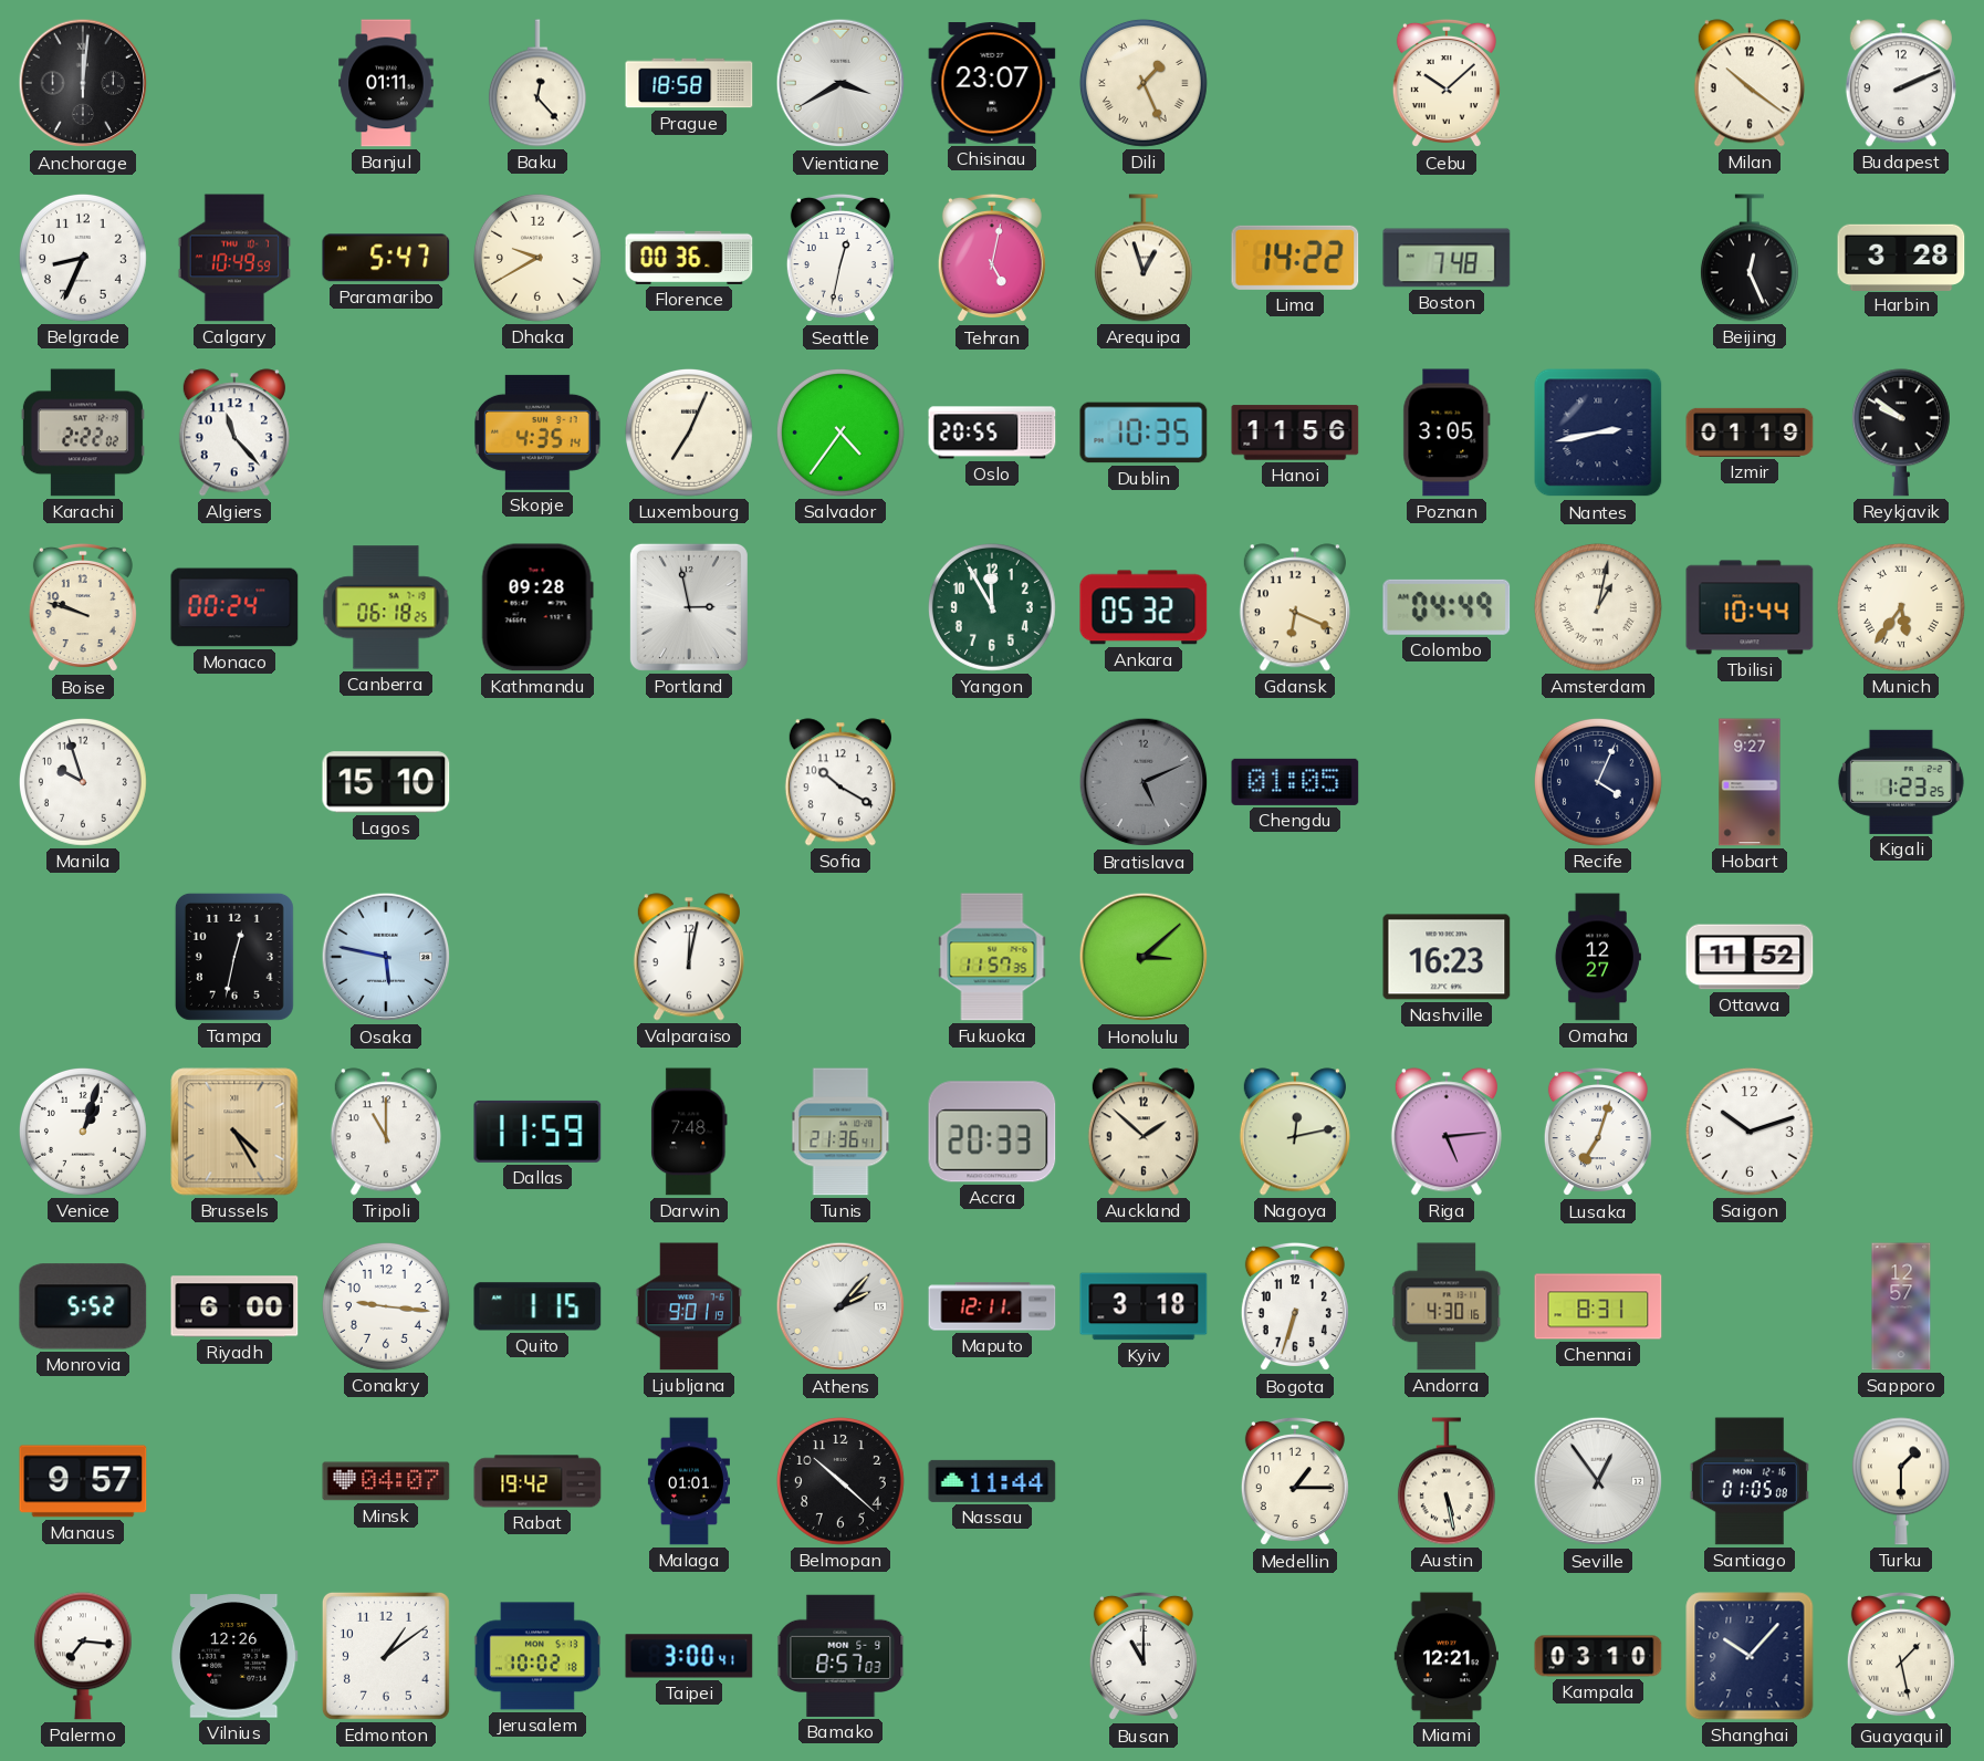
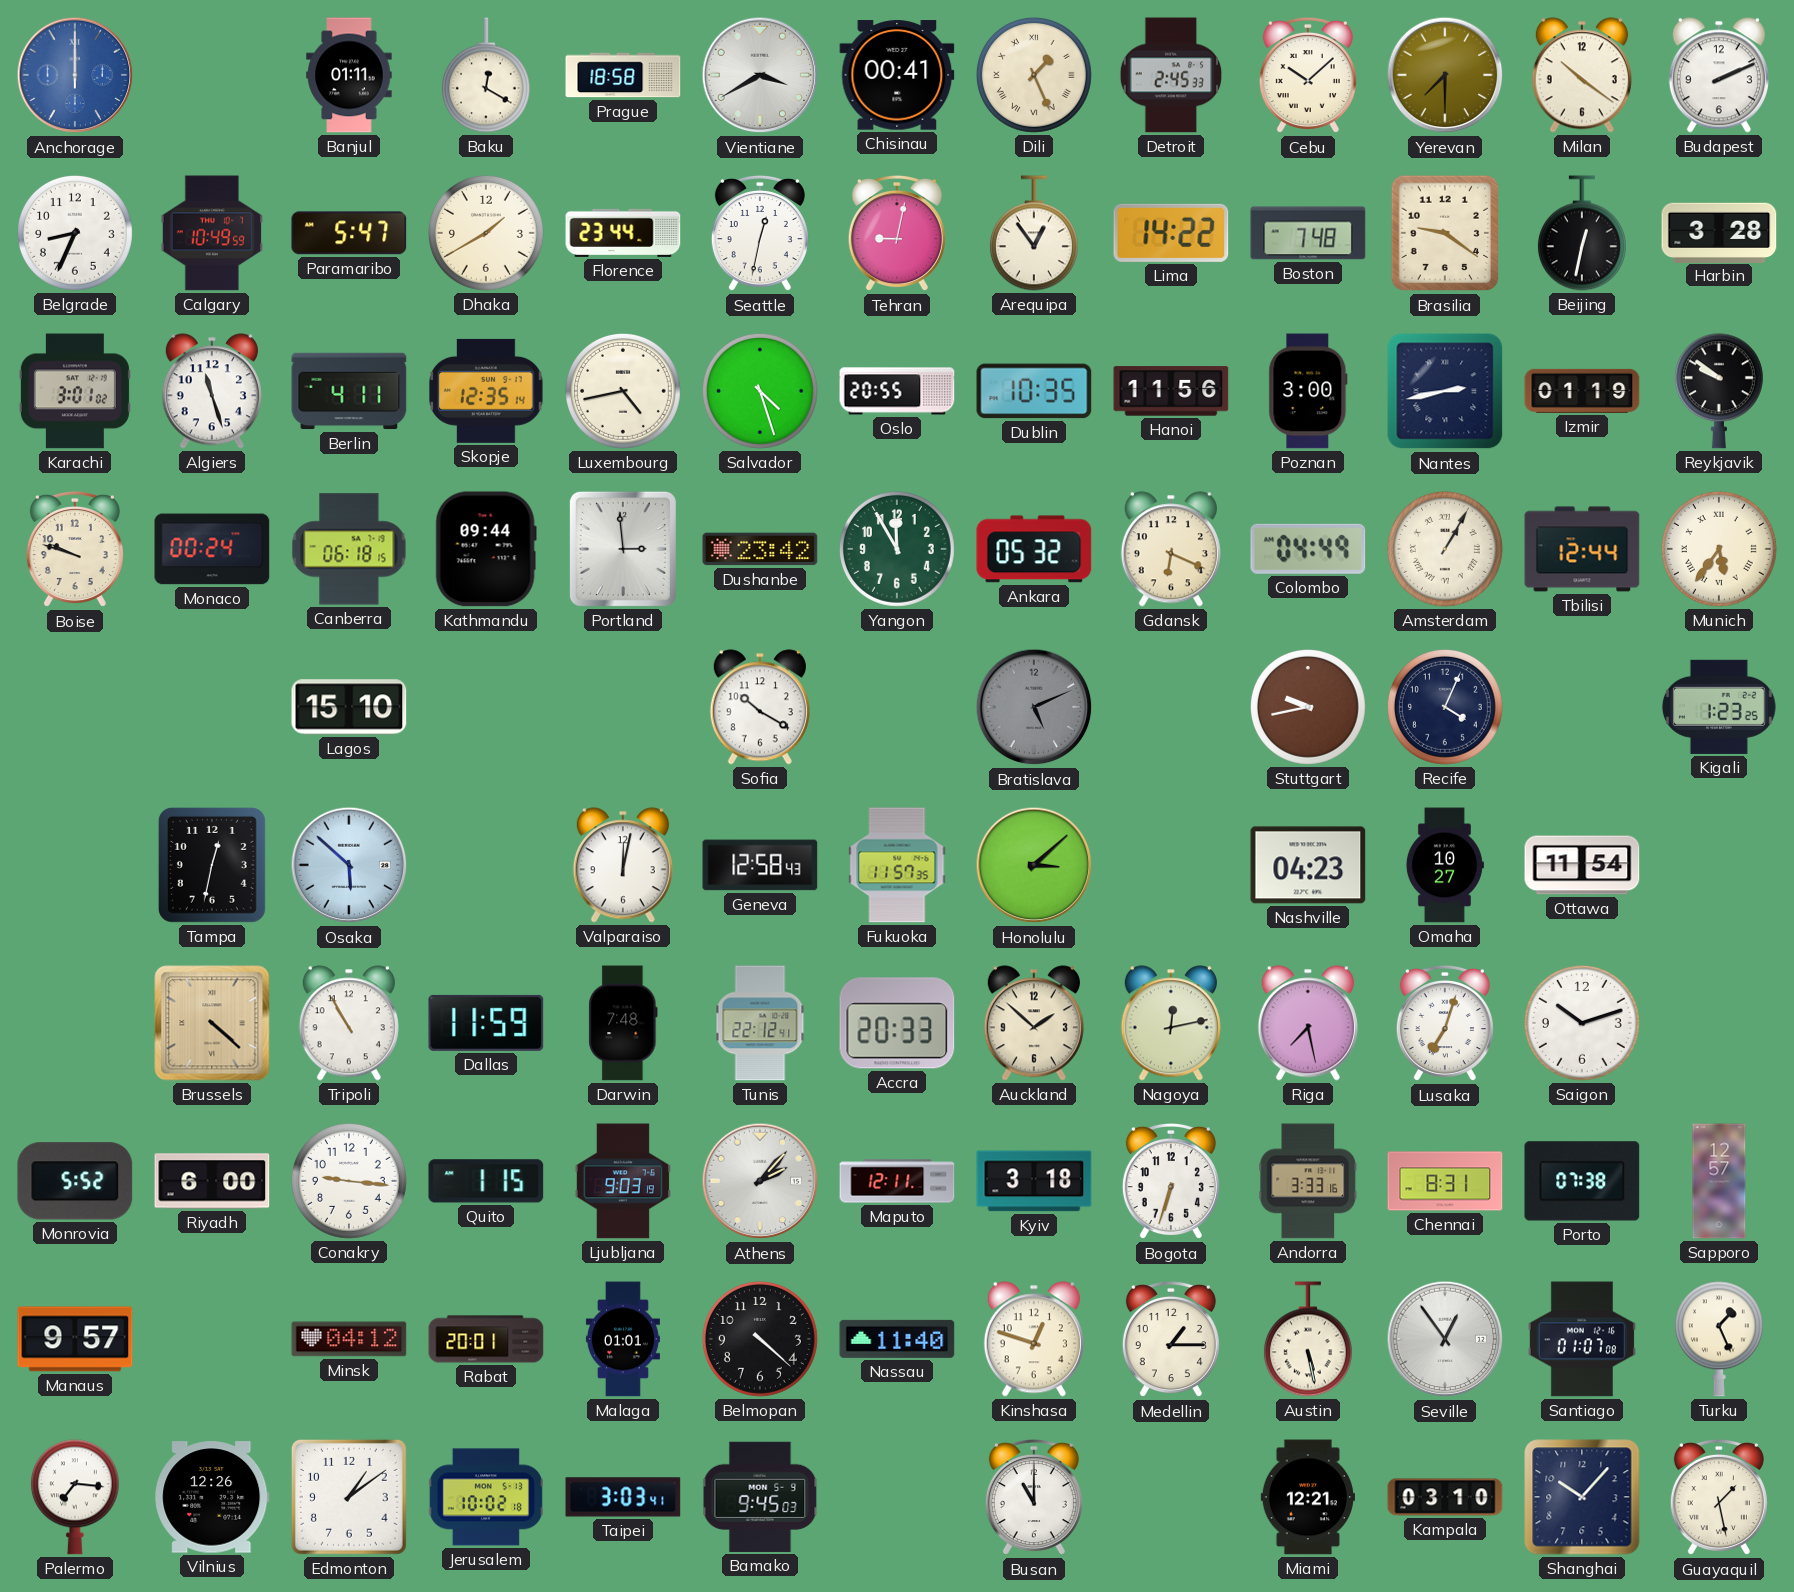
Anchorage: 12:01 -> 12:00 (75, 75)
Anchorage dial: black -> blue (75, 75)
Baku: 12:23 -> 12:20 (486, 75)
Chisinau: 23:07 -> 00:41 (897, 75)
Detroit: none -> 2:45 (1171, 75)
Yerevan: none -> 7:30 (1445, 75)
Dhaka: 9:40 -> 1:40 (486, 233)
Florence: 00:36 -> 23:44 (623, 233)
Tehran: 5:02 -> 9:02 (897, 233)
Arequipa: 12:57 -> 12:54 (1034, 233)
Brasilia: none -> 9:21 (1445, 233)
Beijing: 12:26 -> 12:32 (1582, 233)
Karachi: 2:22 -> 3:01 (75, 391)
Algiers: 11:23 -> 11:27 (212, 391)
Berlin: none -> 4:11 (349, 391)
Skopje: 4:35 -> 12:35 (486, 391)
Luxembourg: 7:04 -> 4:43 (623, 391)
Salvador: 4:36 -> 4:27 (760, 391)
Poznan: 3:05 -> 3:00 (1308, 391)
Canberra: 06:18:25 -> 06:18:15 (349, 549)
Kathmandu: 09:28 -> 09:44 (486, 549)
Portland: 2:58 -> 2:59 (623, 549)
Dushanbe: none -> 23:42 (760, 549)
Amsterdam: 1:02 -> 1:05 (1445, 549)
Tbilisi: 10:44 -> 12:44 (1582, 549)
Manila: 9:57 -> none (83, 782)
Chengdu: 01:05 -> none (1295, 782)
Stuttgart: none -> 9:43 (1308, 707)
Hobart: 9:27 -> none (1750, 782)
Osaka: 5:47 -> 5:52 (349, 865)
Geneva: none -> 12:58 (760, 865)
Nashville: 16:23 -> 04:23 (1308, 865)
Omaha: 12:27 -> 10:27 (1445, 865)
Ottawa: 11:52 -> 11:54 (1582, 865)
Venice: 1:03 -> none (83, 1132)
Brussels: 4:25 -> 4:22 (212, 1023)
Tripoli: 11:00 -> 10:55 (349, 1023)
Tunis: 21:36 -> 22:12 (760, 1023)
Riga: 5:14 -> 7:28 (1308, 1023)
Ljubljana: 9:01 -> 9:03 (622, 1181)
Andorra: 4:30 -> 3:33 (1308, 1181)
Porto: none -> 07:38 (1582, 1181)
Minsk: 04:07 -> 04:12 (349, 1339)
Rabat: 19:42 -> 20:01 (486, 1339)
Belmopan: 10:22 -> 4:22 (760, 1339)
Nassau: 11:44 -> 11:40 (897, 1339)
Kinshasa: none -> 12:48 (1034, 1339)
Santiago: 01:05 -> 01:07 (1582, 1339)
Turku: 1:30 -> 1:26 (1719, 1339)
Taipei: 3:00 -> 3:03 (623, 1497)
Bamako: 8:57 -> 9:45 (760, 1497)
